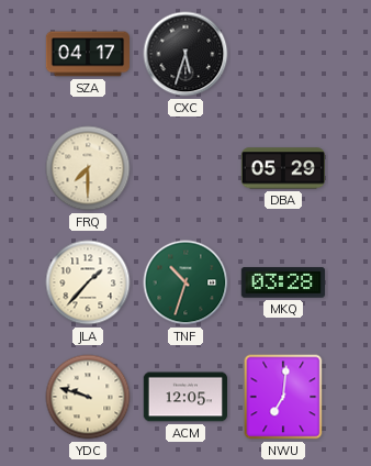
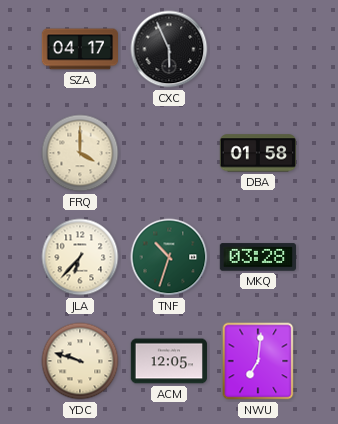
CXC: 5:33 -> 5:56 (169, 49)
FRQ: 7:30 -> 4:00 (80, 153)
DBA: 05:29 -> 01:58 (257, 153)
JLA: 1:37 -> 6:37 (80, 257)
